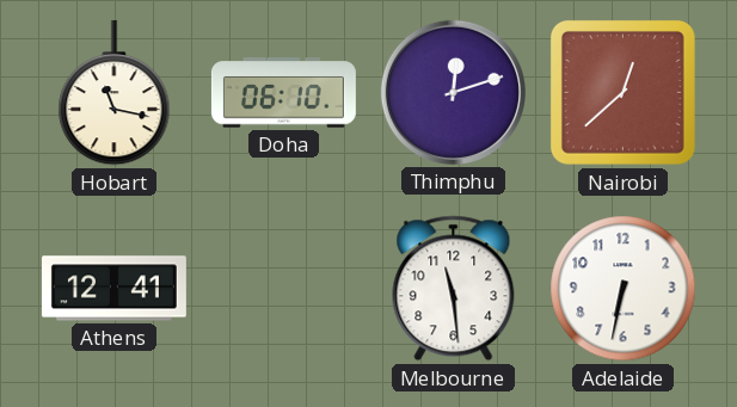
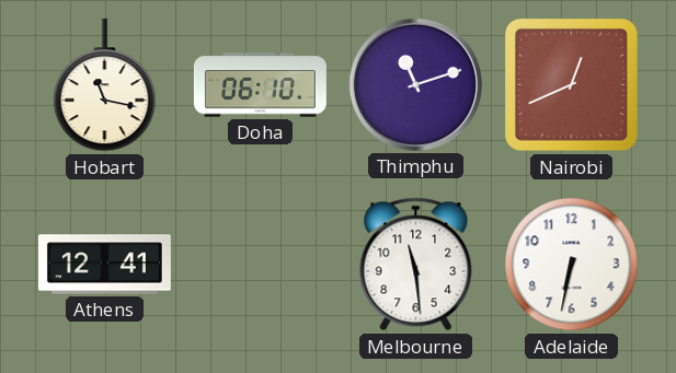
Thimphu: 12:12 -> 11:12 (415, 84)
Nairobi: 12:38 -> 12:41 (571, 84)
